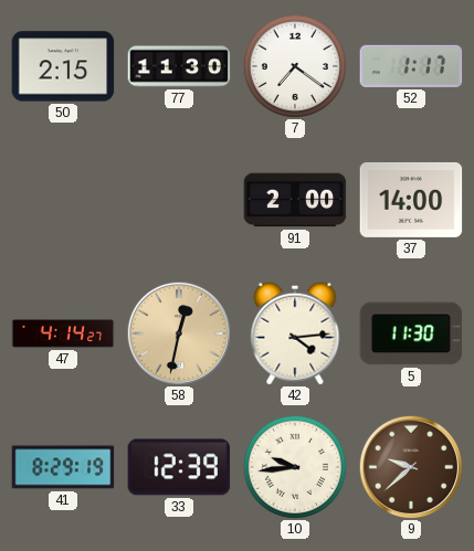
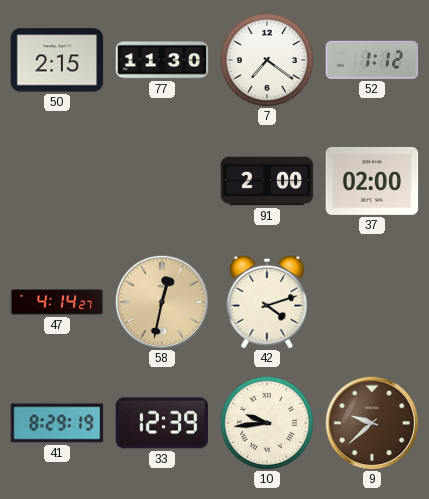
52: 1:17 -> 1:12 (372, 60)
37: 14:00 -> 02:00 (372, 181)
42: 4:14 -> 4:12 (267, 302)
5: 11:30 -> none (411, 333)
